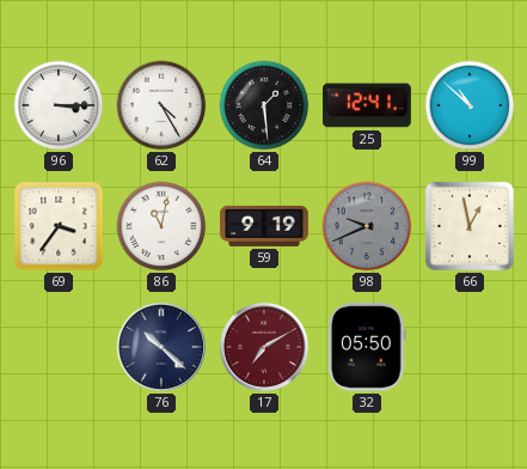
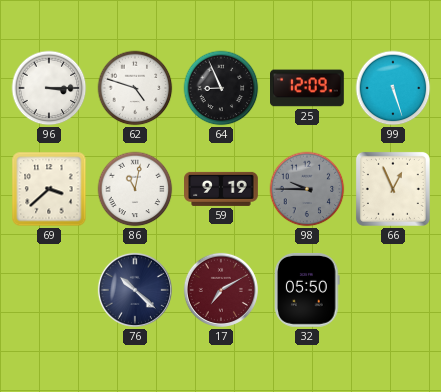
62: 4:25 -> 4:48 (135, 88)
64: 1:29 -> 8:56 (221, 88)
25: 12:41 -> 12:09 (308, 88)
99: 10:52 -> 5:27 (393, 88)
69: 3:36 -> 3:38 (49, 189)
98: 9:41 -> 9:45 (307, 189)
66: 12:58 -> 12:56 (393, 189)
